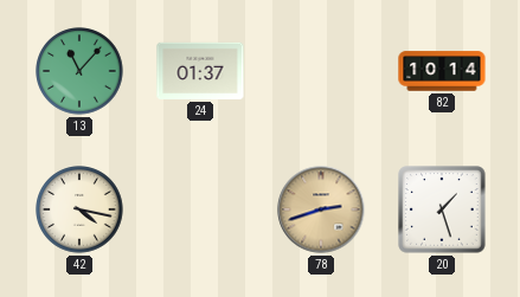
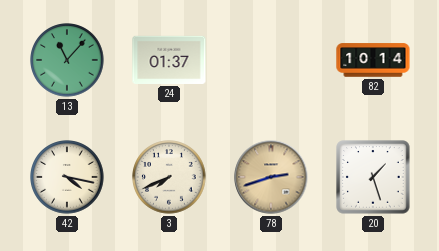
3: none -> 7:41 (169, 177)
